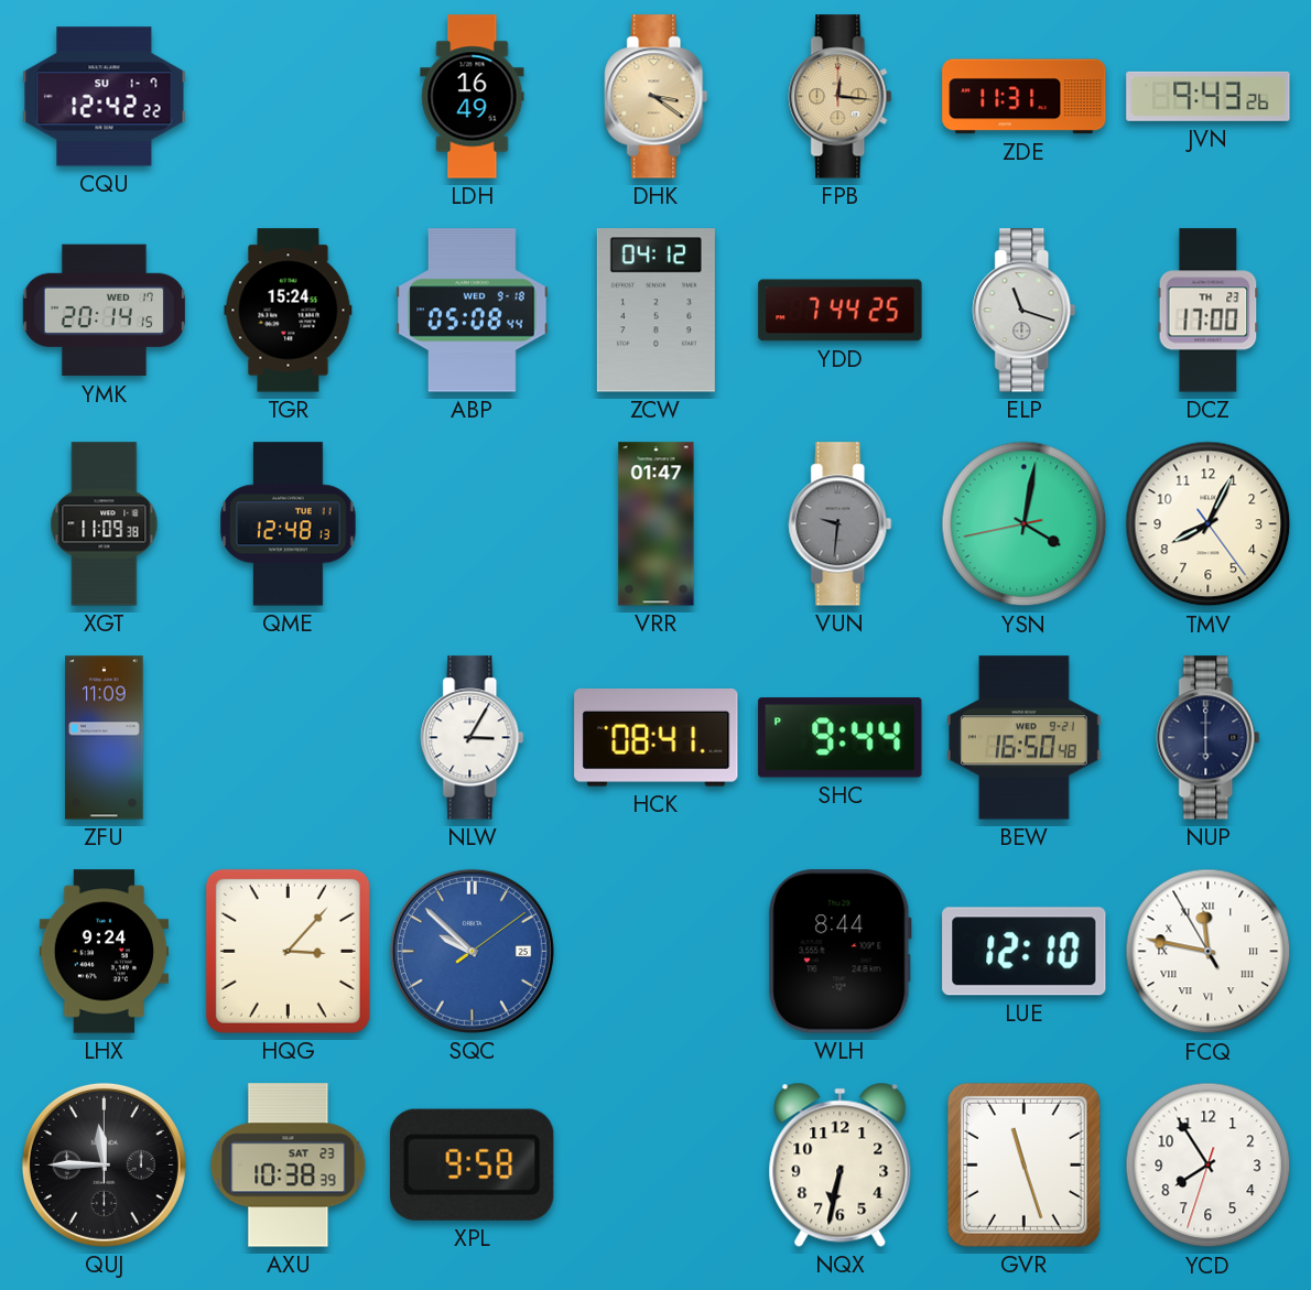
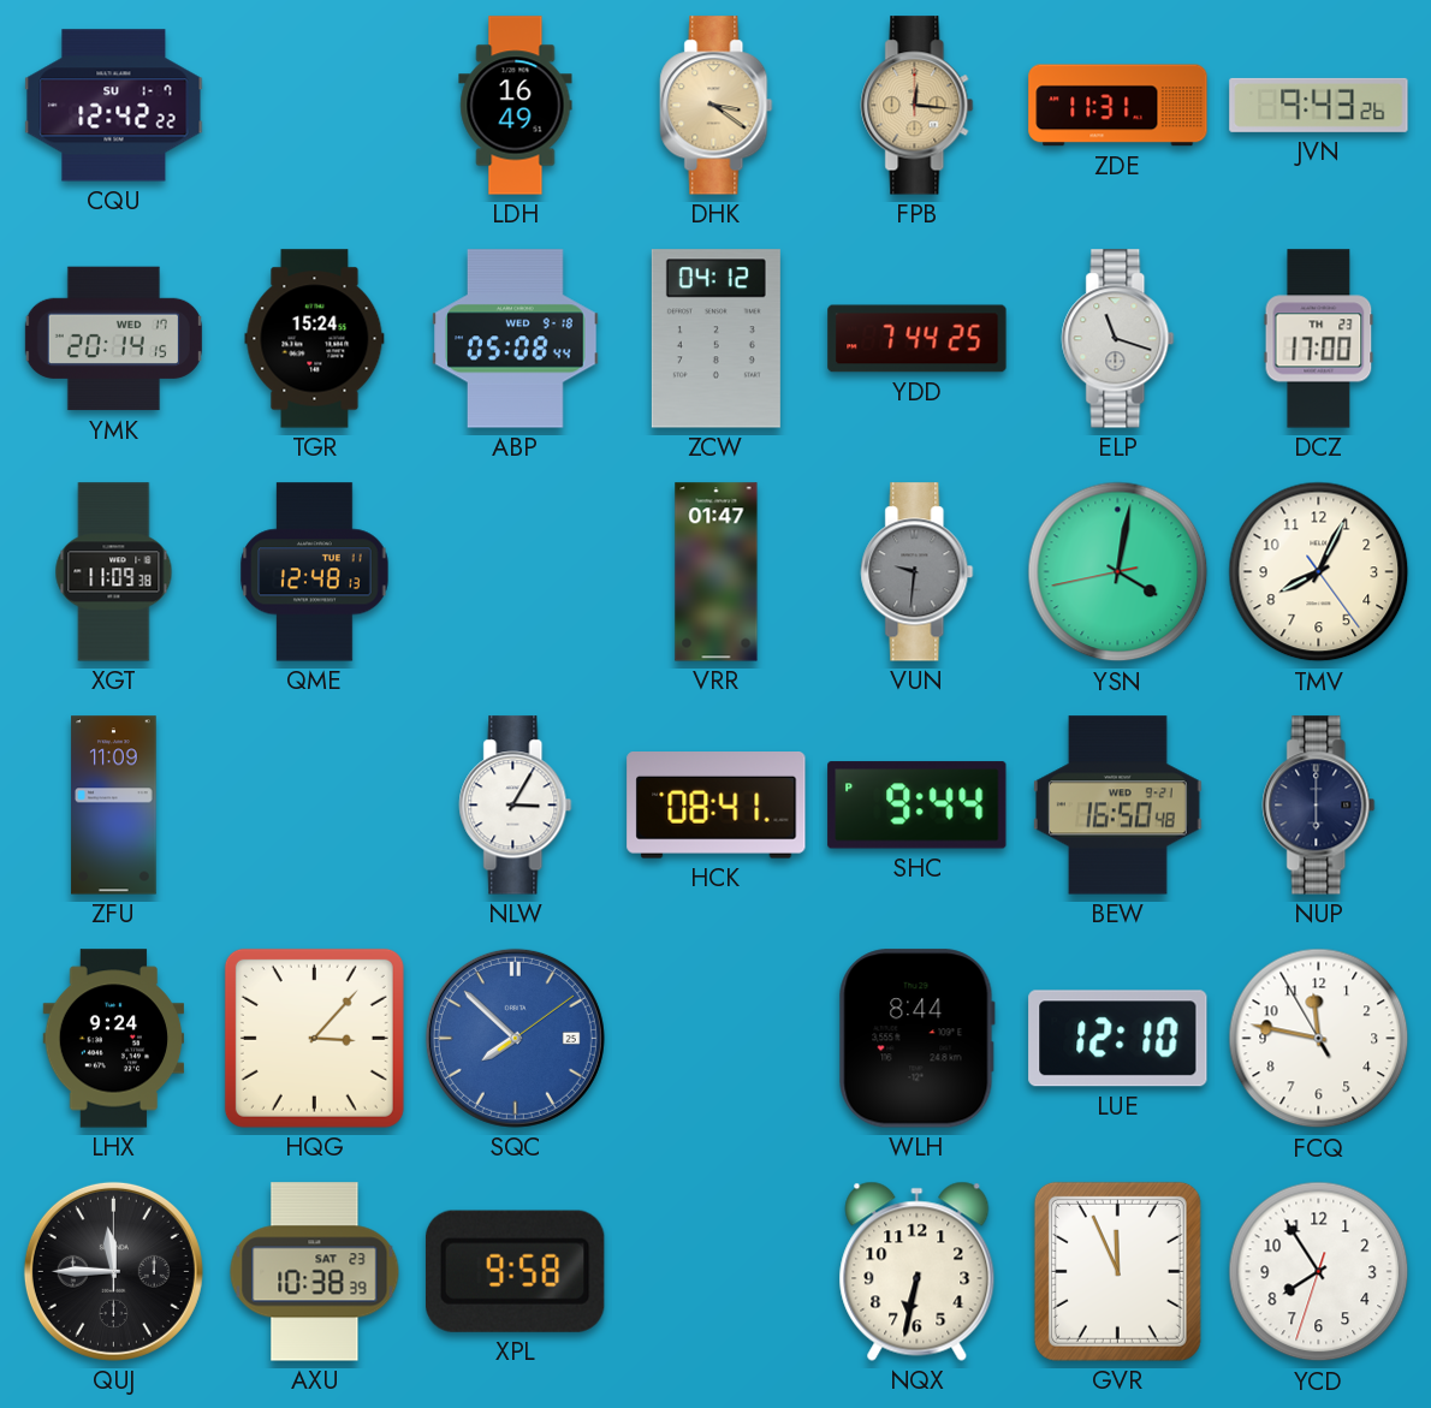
SQC: 9:52 -> 7:52 (515, 1038)
FCQ numerals: Roman -> Arabic (1319, 1039)
GVR: 11:27 -> 11:56 (1117, 1271)
